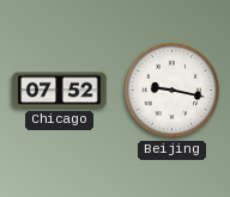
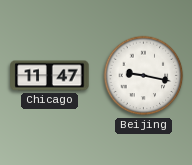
Chicago: 07:52 -> 11:47 (50, 76)
